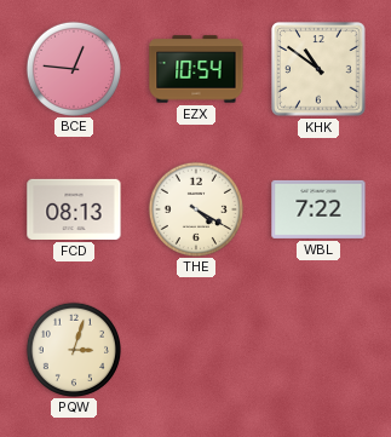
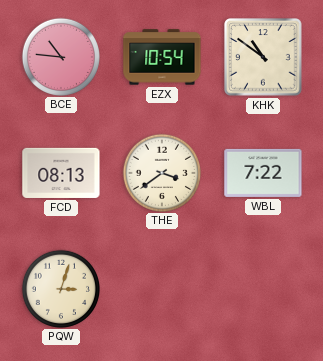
BCE: 12:46 -> 10:46 (60, 56)
THE: 4:20 -> 3:39 (161, 172)
